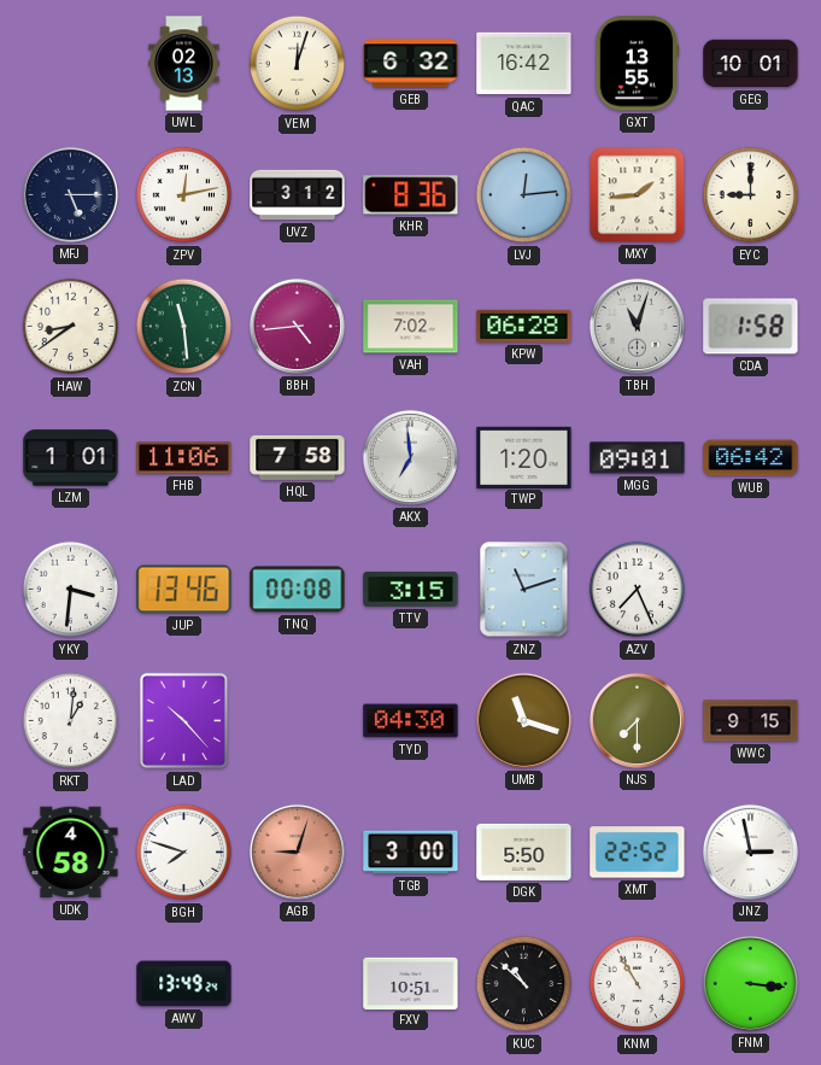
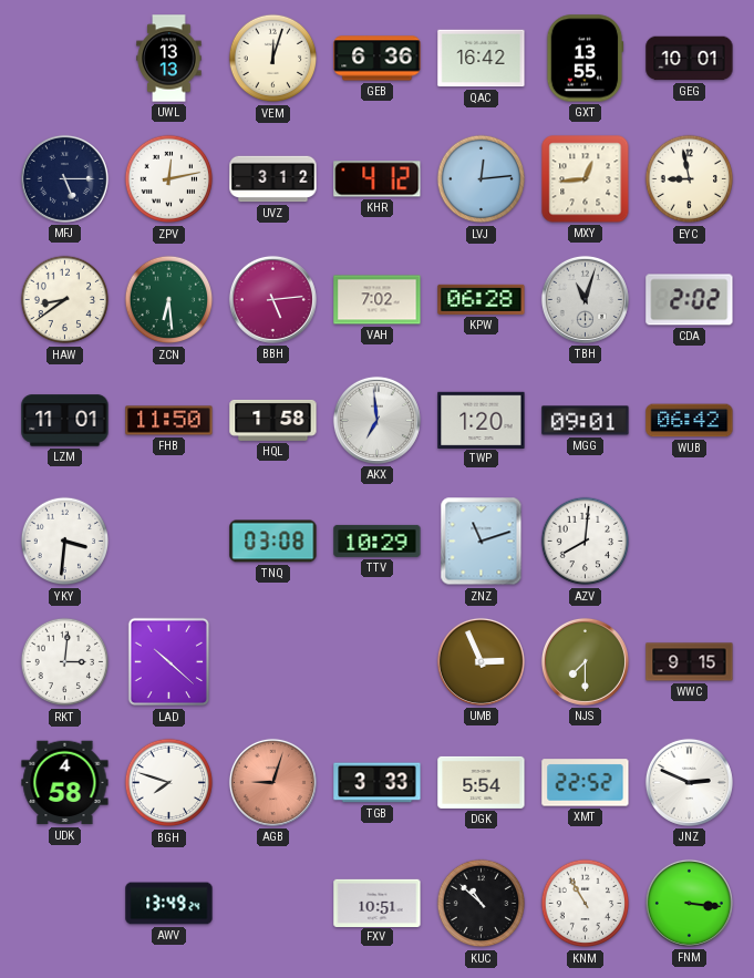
UWL: 02:13 -> 13:13 (169, 59)
GEB: 6:32 -> 6:36 (378, 59)
KHR: 8:36 -> 4:12 (378, 179)
MXY: 1:44 -> 12:44 (586, 179)
EYC: 9:00 -> 8:58 (690, 179)
ZCN: 11:29 -> 6:29 (169, 300)
BBH: 4:44 -> 5:14 (272, 299)
CDA: 1:58 -> 2:02 (690, 300)
LZM: 1:01 -> 11:01 (65, 421)
FHB: 11:06 -> 11:50 (169, 421)
HQL: 7:58 -> 1:58 (273, 420)
JUP: 13:46 -> none (184, 590)
TNQ: 00:08 -> 03:08 (273, 542)
TTV: 3:15 -> 10:29 (378, 541)
AZV: 7:26 -> 8:01 (586, 542)
RKT: 1:01 -> 3:01 (65, 662)
LAD: 10:23 -> 10:22 (169, 662)
TYD: 04:30 -> none (411, 721)
UMB: 11:18 -> 2:56 (481, 661)
TGB: 3:00 -> 3:33 (378, 783)
DGK: 5:50 -> 5:54 (482, 782)
JNZ: 2:58 -> 2:49 (689, 782)
